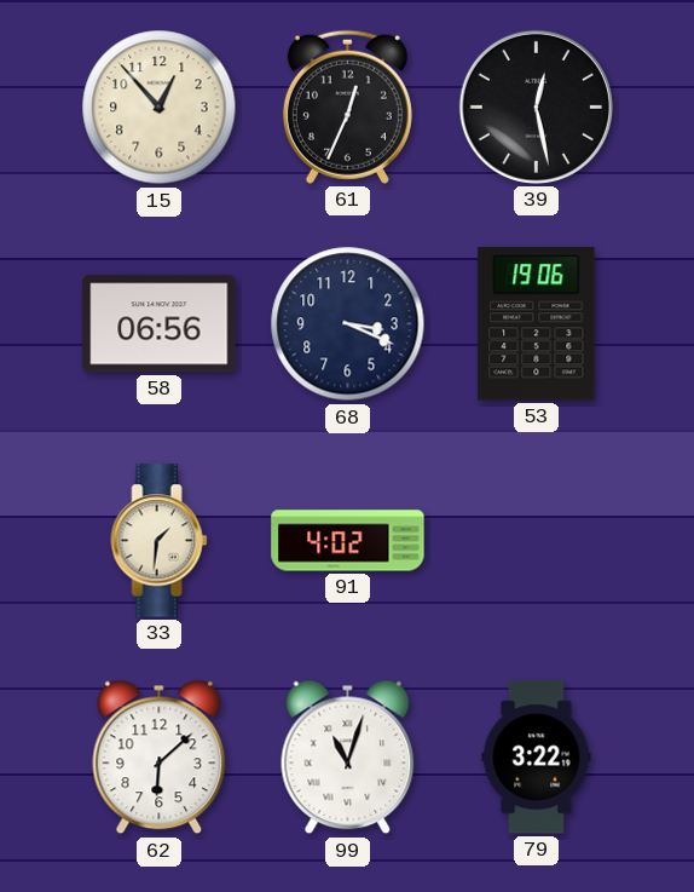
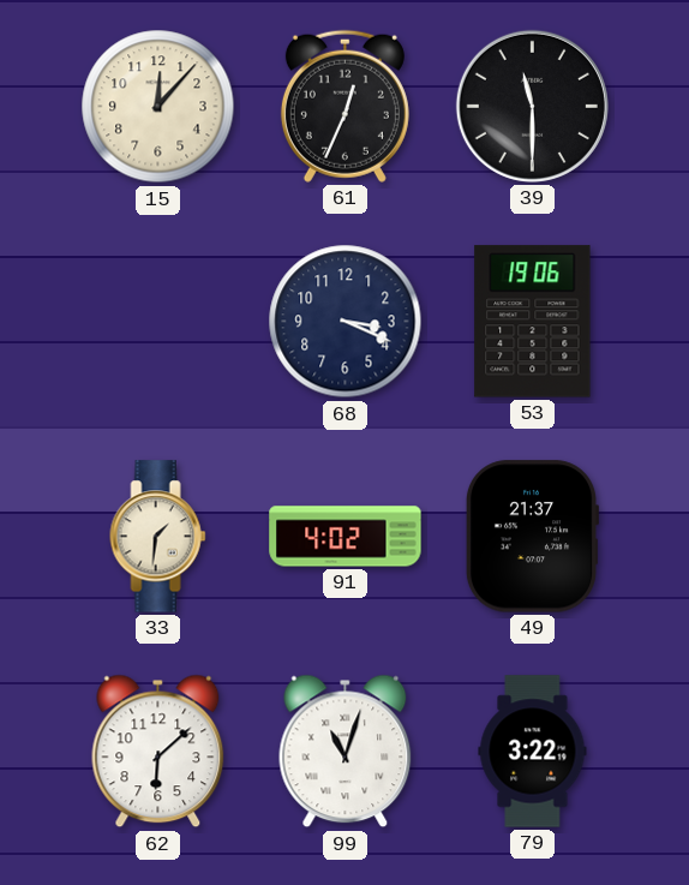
15: 12:53 -> 12:07 (158, 107)
39: 12:28 -> 11:30 (532, 106)
58: 06:56 -> none (160, 324)
49: none -> 21:37 (532, 537)
